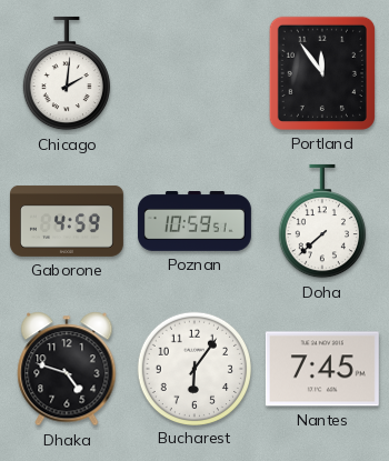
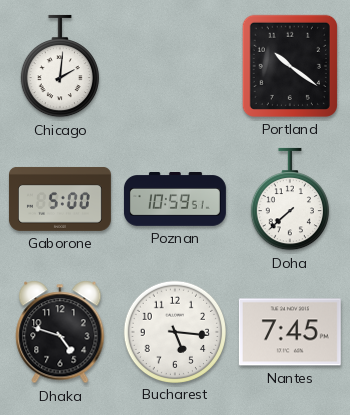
Portland: 11:54 -> 10:21 (290, 66)
Gaborone: 4:59 -> 5:00 (60, 199)
Bucharest: 6:06 -> 5:16 (174, 331)
